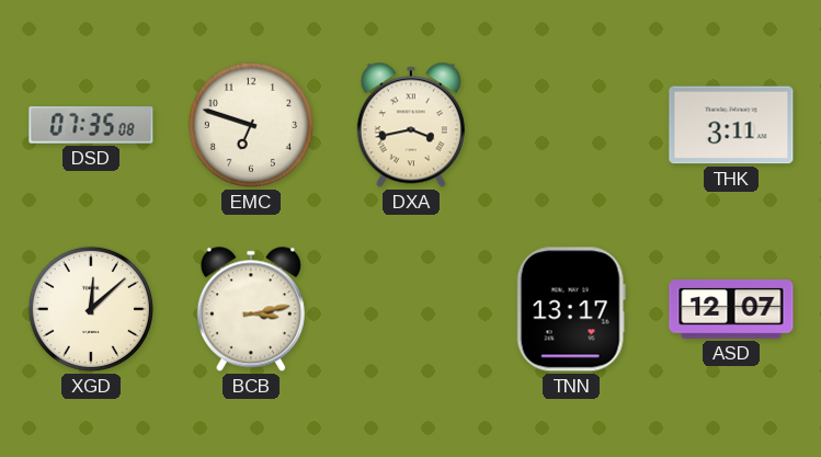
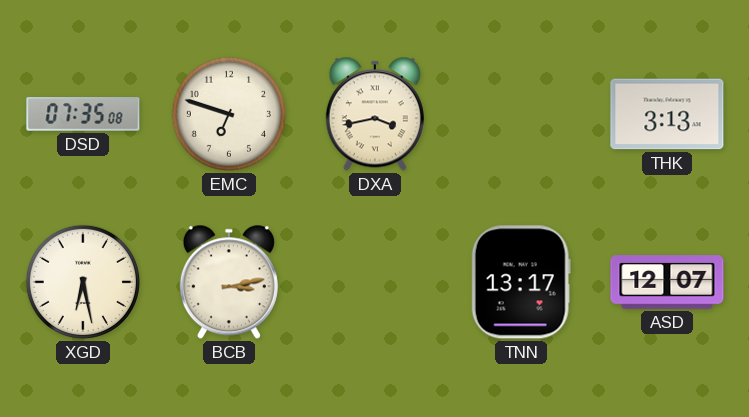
THK: 3:11 -> 3:13 (667, 114)
XGD: 12:08 -> 6:28 (83, 282)
